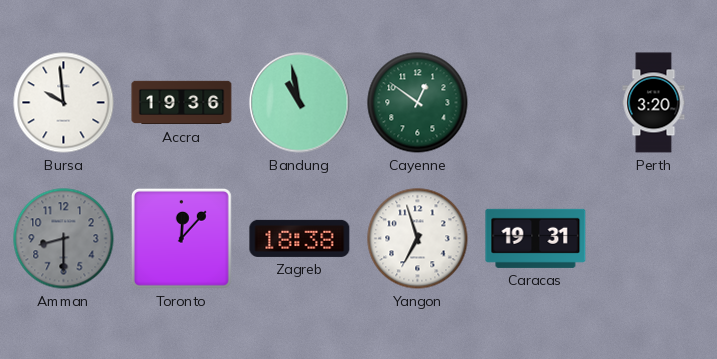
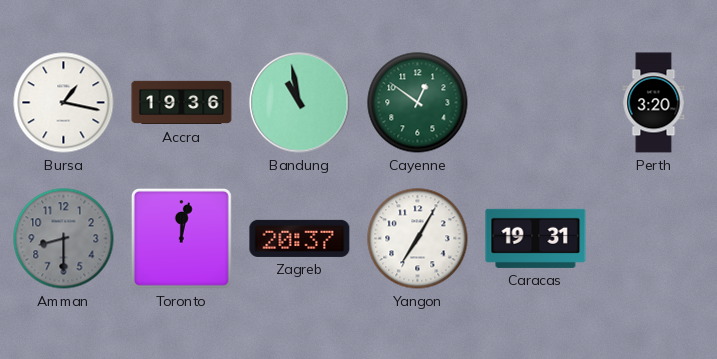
Bursa: 9:59 -> 1:17 (64, 103)
Toronto: 12:07 -> 12:02 (181, 238)
Zagreb: 18:38 -> 20:37 (300, 238)
Yangon: 6:57 -> 7:05 (418, 239)
